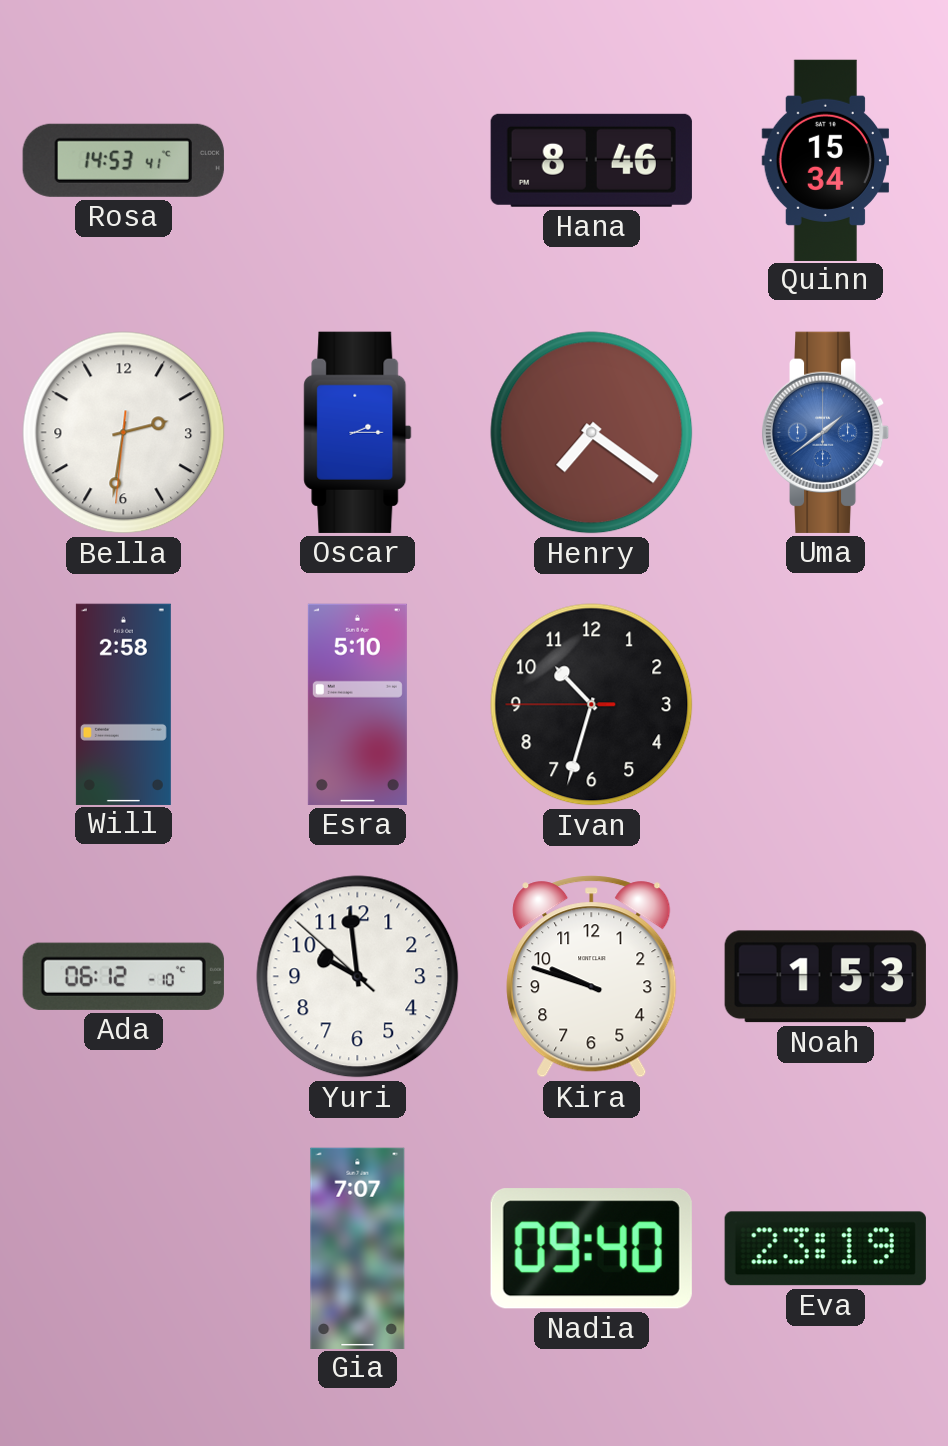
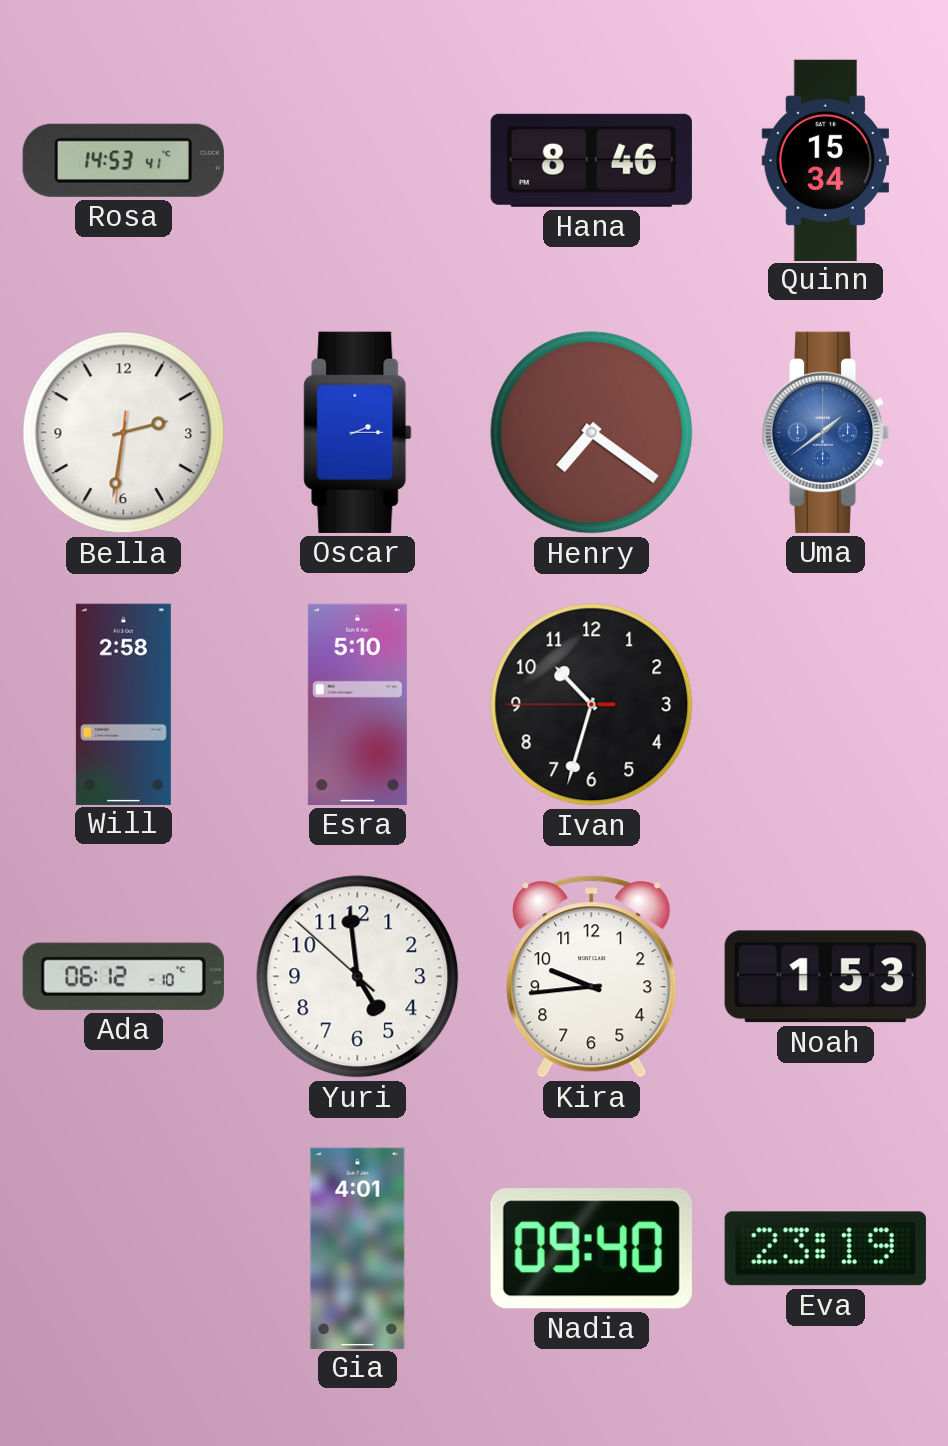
Yuri: 9:58 -> 4:58 (358, 977)
Kira: 9:48 -> 9:44 (592, 977)
Gia: 7:07 -> 4:01 (358, 1248)
